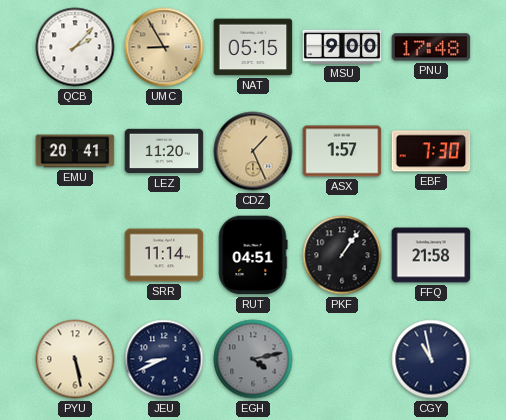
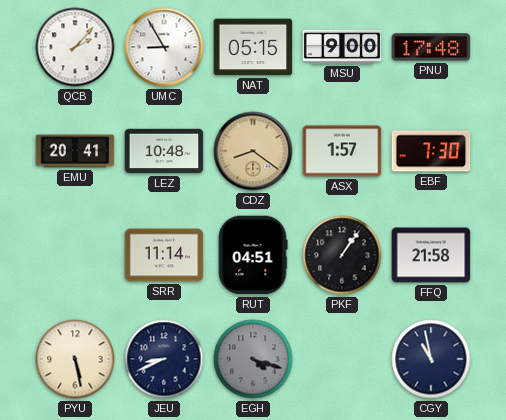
UMC dial: champagne -> white (164, 47)
LEZ: 11:20 -> 10:48 (164, 151)
CDZ: 1:26 -> 8:21 (253, 151)
EGH: 4:13 -> 4:18 (253, 359)
